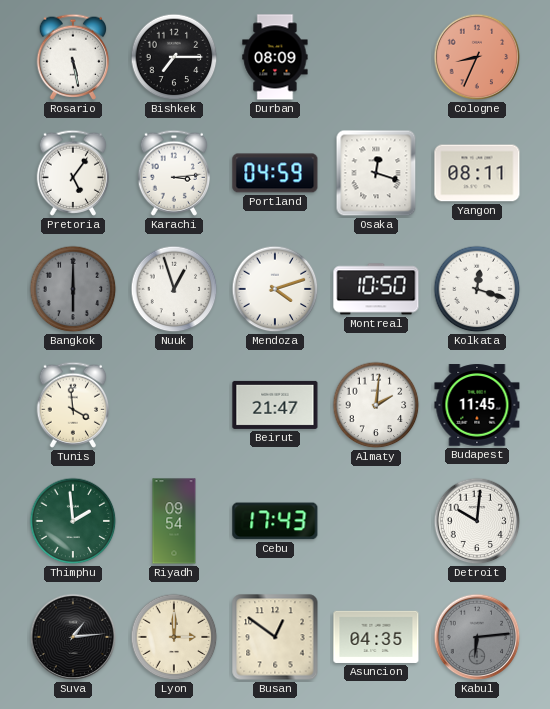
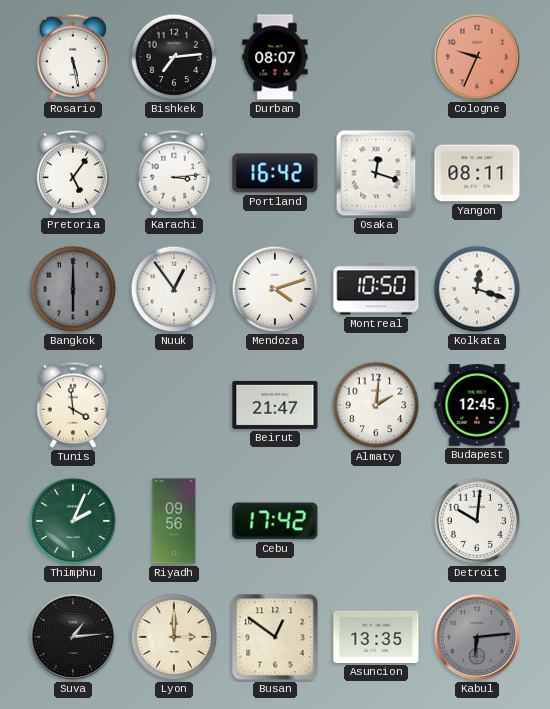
Bishkek: 7:15 -> 7:14 (174, 57)
Durban: 08:09 -> 08:07 (275, 57)
Cologne: 8:34 -> 9:34 (477, 57)
Portland: 04:59 -> 16:42 (275, 173)
Nuuk: 12:57 -> 12:54 (174, 289)
Budapest: 11:45 -> 12:45 (477, 405)
Thimphu: 1:59 -> 2:04 (73, 521)
Riyadh: 09:54 -> 09:56 (174, 521)
Cebu: 17:43 -> 17:42 (275, 521)
Asuncion: 04:35 -> 13:35 (376, 637)
